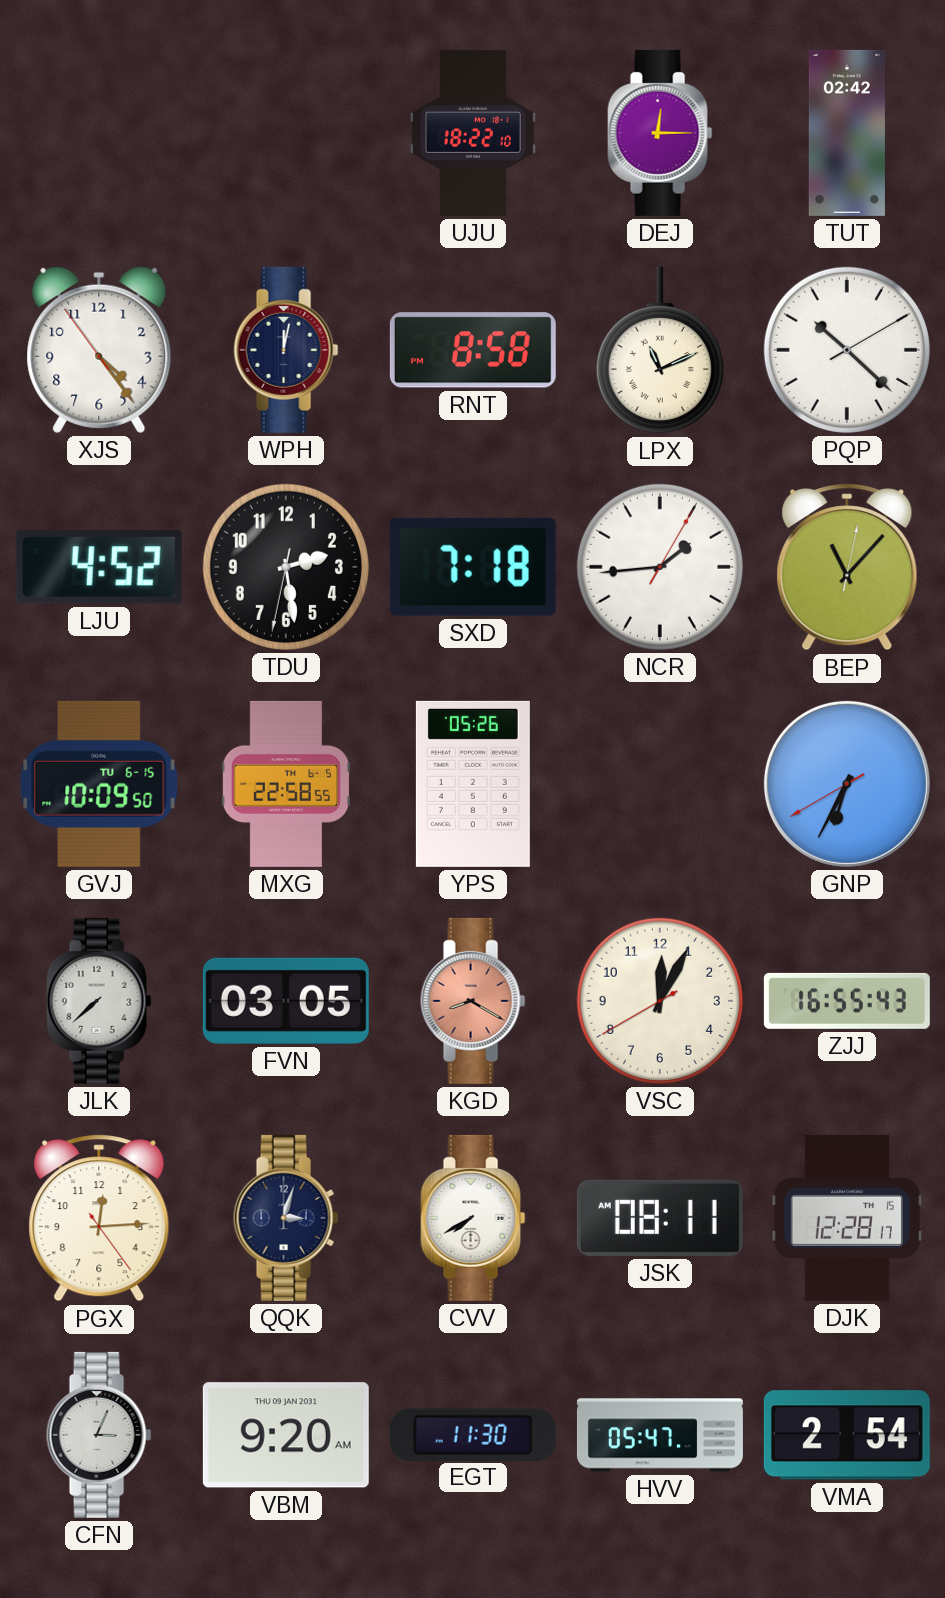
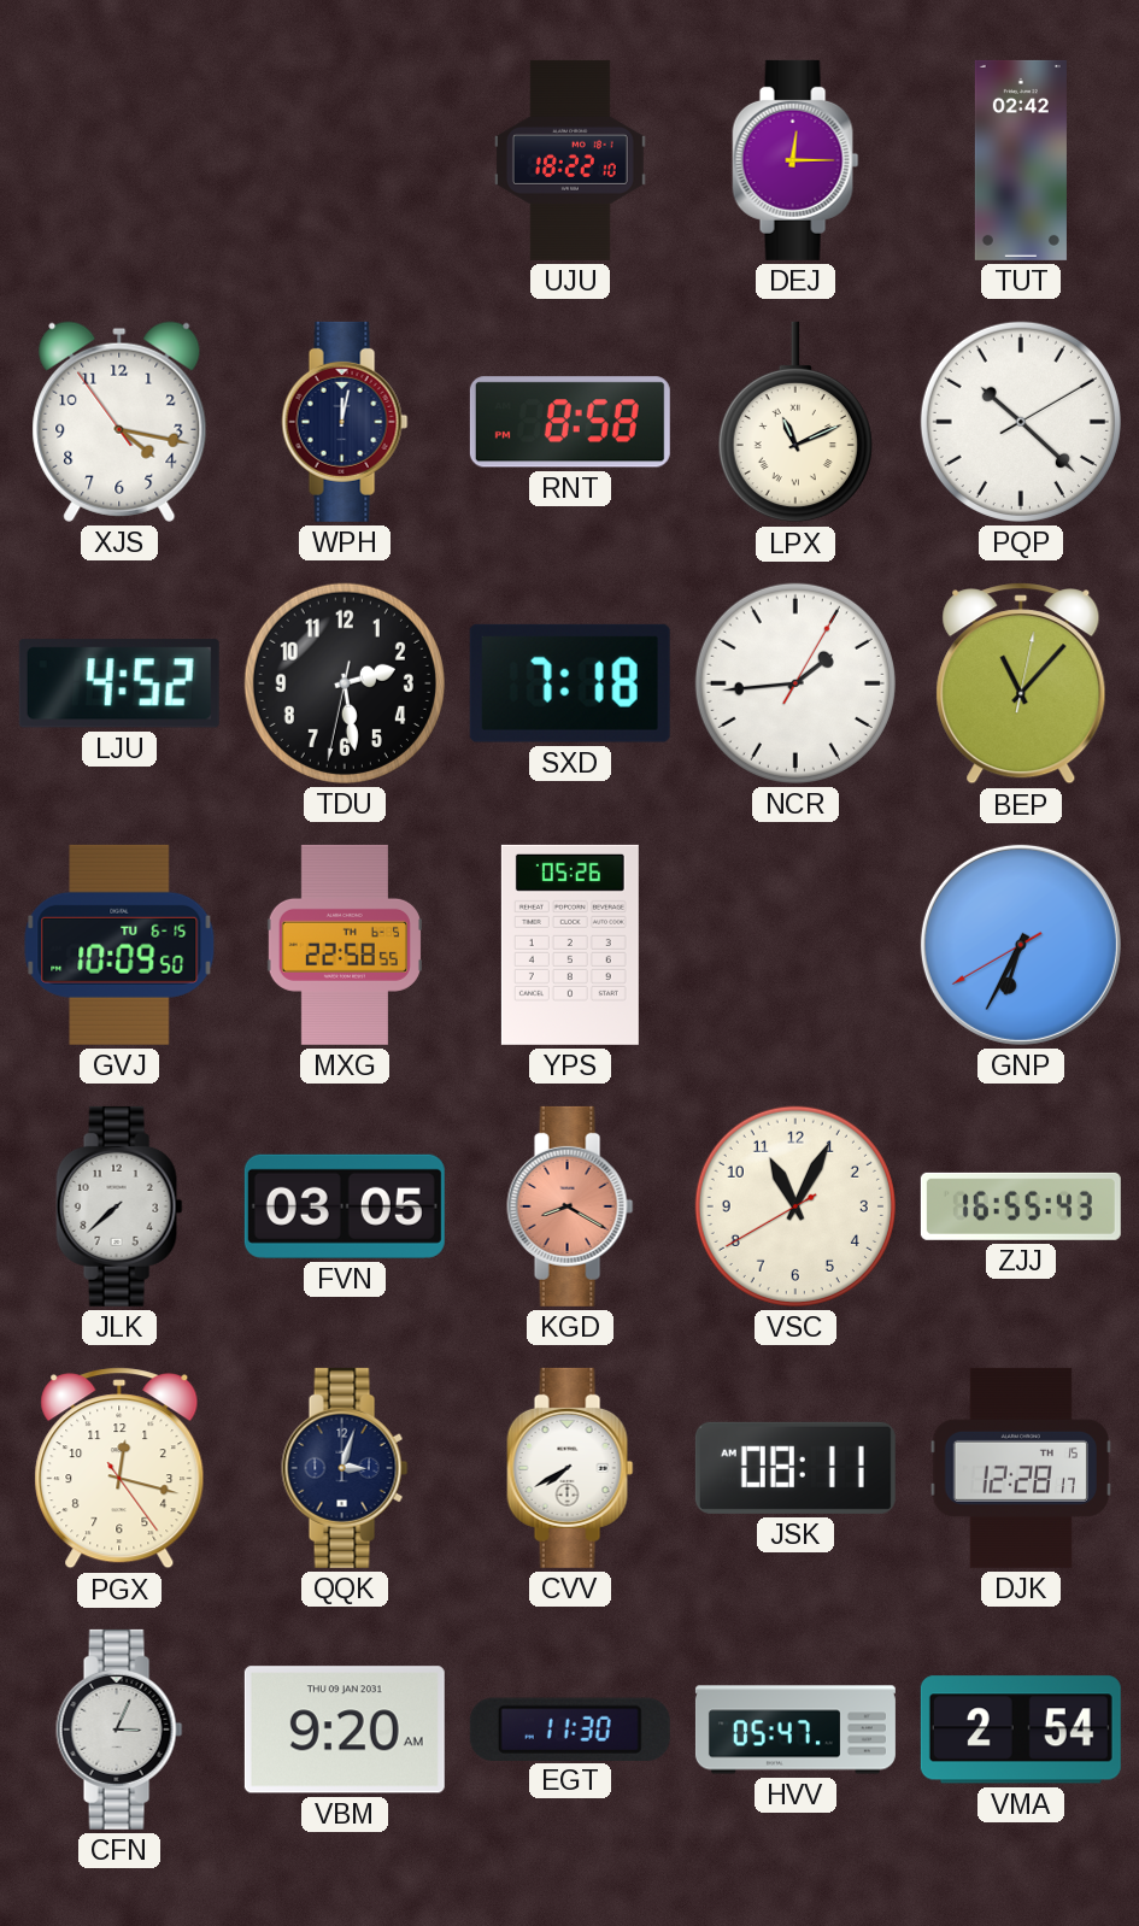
XJS: 4:23 -> 4:16 (119, 422)
VSC: 12:04 -> 11:04 (795, 1206)
PGX: 12:14 -> 12:17 (119, 1468)
